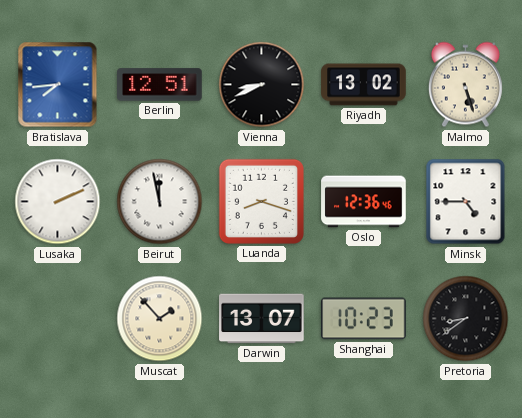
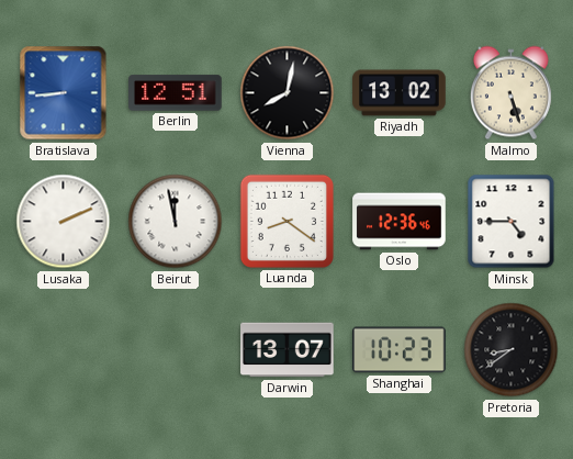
Bratislava: 7:44 -> 8:44 (64, 93)
Vienna: 8:41 -> 8:02 (288, 93)
Luanda: 8:18 -> 8:21 (286, 221)
Muscat: 1:53 -> none (160, 319)
